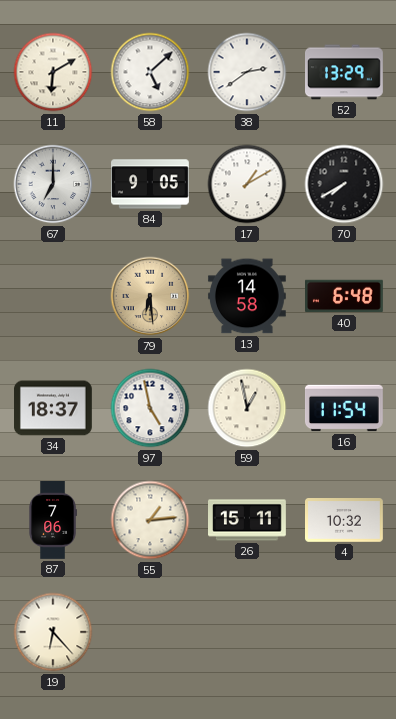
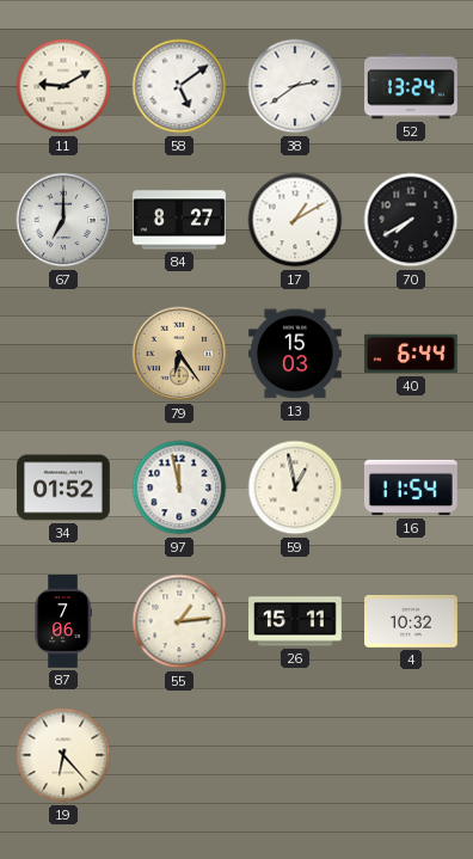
11: 6:10 -> 9:10 (63, 86)
58: 5:08 -> 5:09 (179, 86)
52: 13:29 -> 13:24 (412, 86)
84: 9:05 -> 8:27 (180, 220)
79: 6:29 -> 6:24 (179, 354)
13: 14:58 -> 15:03 (295, 354)
40: 6:48 -> 6:44 (412, 354)
34: 18:37 -> 01:52 (64, 487)
97: 4:58 -> 11:58 (179, 487)
